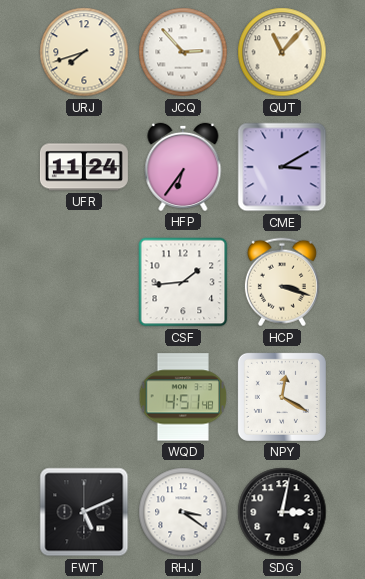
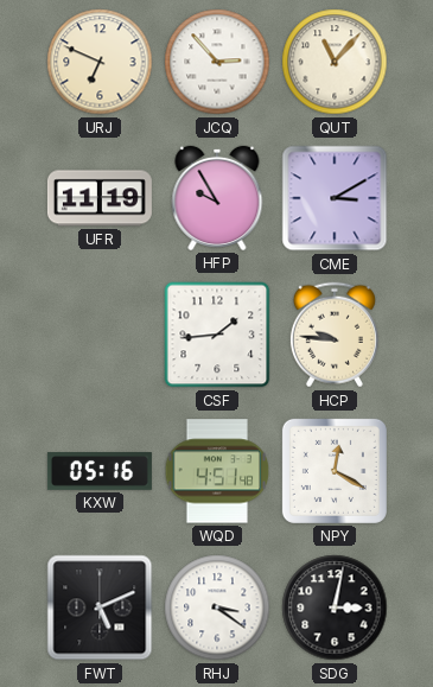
URJ: 7:42 -> 6:49 (100, 62)
UFR: 11:24 -> 11:19 (100, 198)
HFP: 6:36 -> 9:55 (217, 198)
HCP: 3:18 -> 9:46 (335, 335)
KXW: none -> 05:16 (100, 471)
